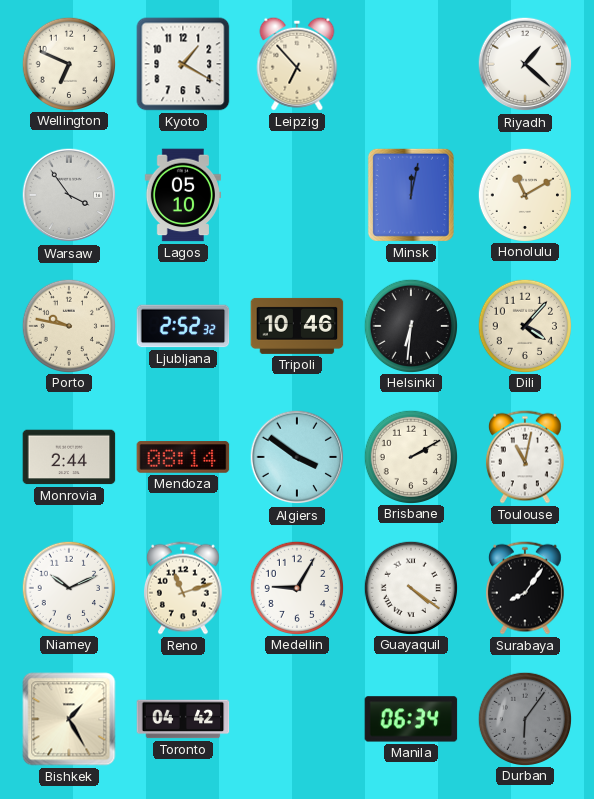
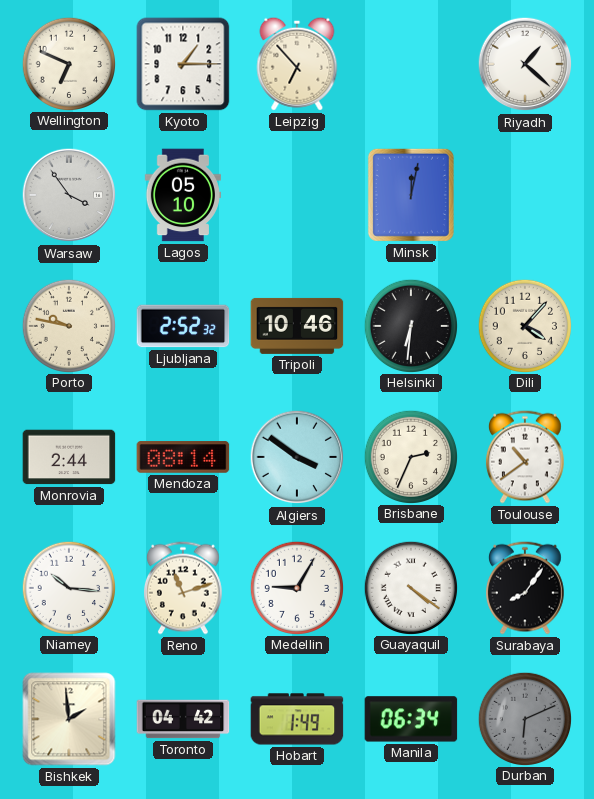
Kyoto: 1:20 -> 1:15 (183, 64)
Honolulu: 11:10 -> none (524, 194)
Brisbane: 2:10 -> 2:34 (410, 456)
Toulouse: 11:02 -> 10:39 (525, 457)
Niamey: 10:11 -> 10:16 (68, 587)
Bishkek: 1:25 -> 1:59 (69, 719)
Hobart: none -> 1:49 (297, 719)
Durban: 6:06 -> 6:11 (524, 718)
